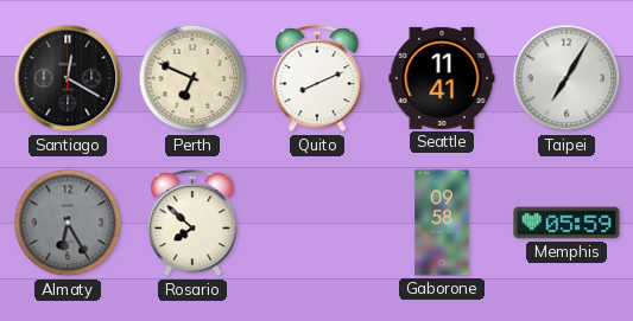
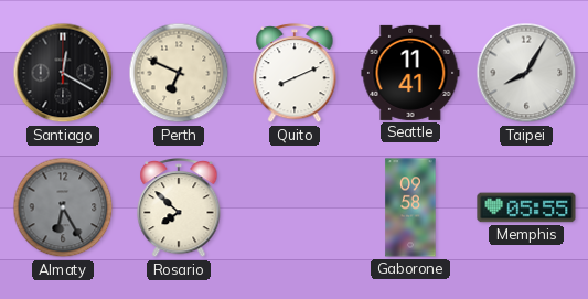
Taipei: 7:05 -> 8:05 (526, 73)
Memphis: 05:59 -> 05:55 (526, 207)
